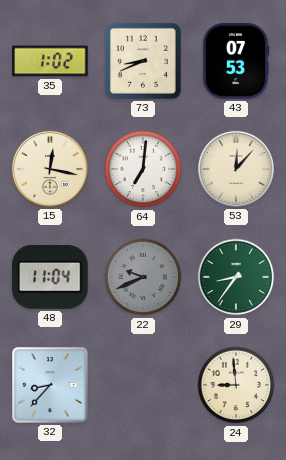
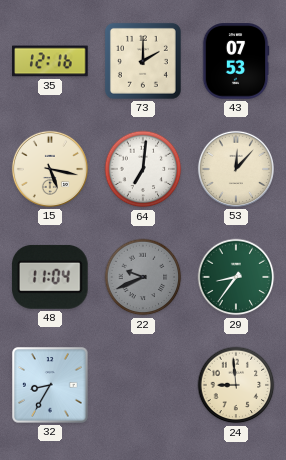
35: 1:02 -> 12:16 (50, 61)
73: 8:41 -> 2:00 (143, 61)
15: 12:17 -> 5:17 (50, 169)
32: 8:37 -> 8:35 (50, 385)
